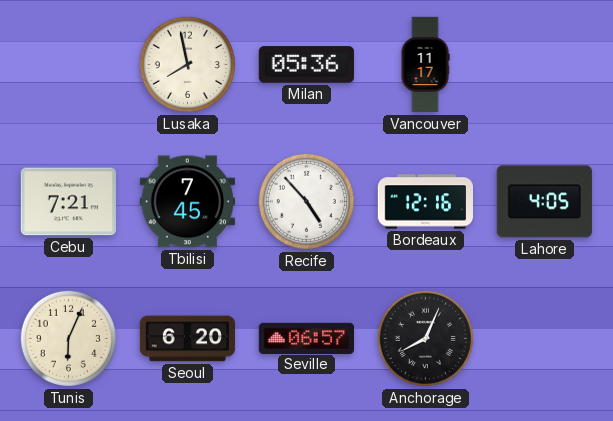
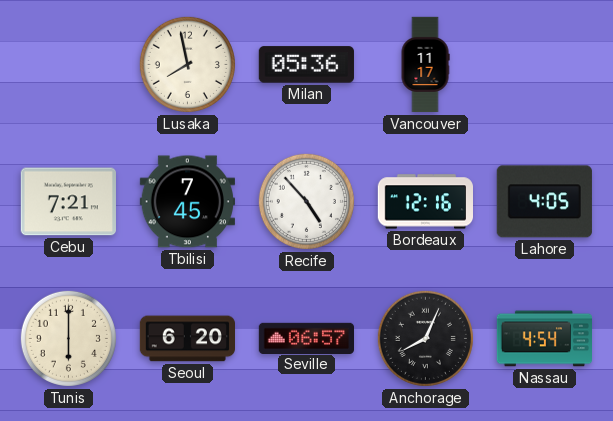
Tunis: 6:04 -> 6:00 (68, 338)
Nassau: none -> 4:54 (545, 339)
